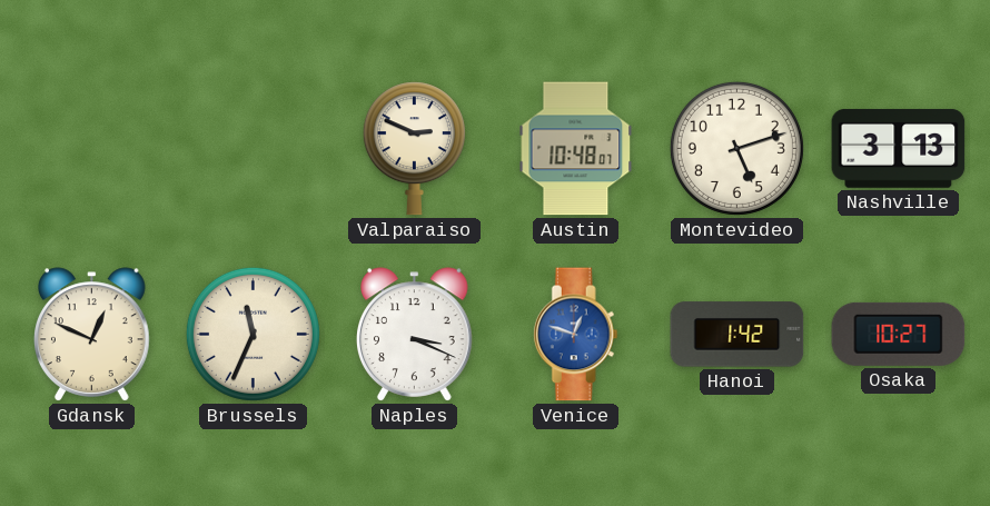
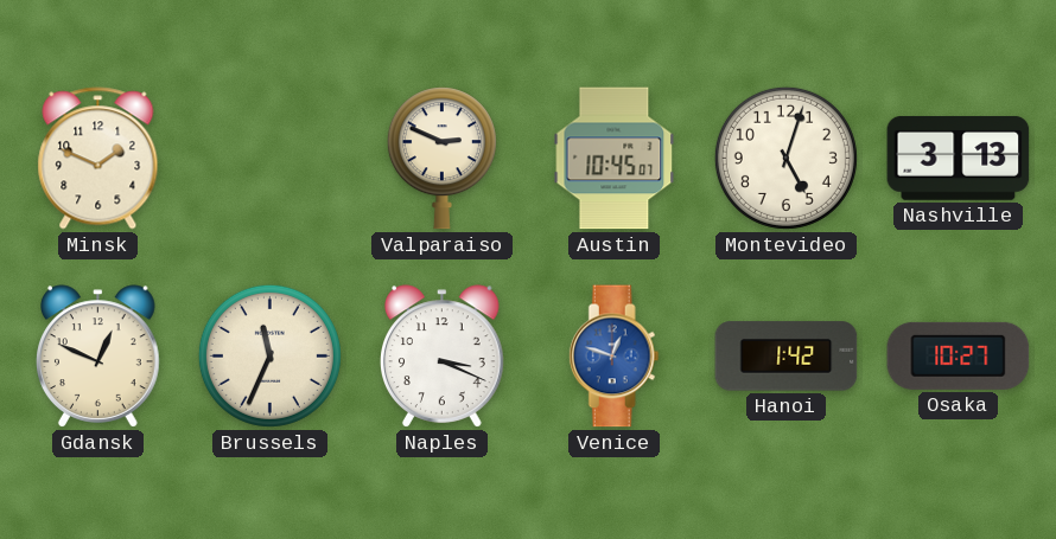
Minsk: none -> 1:49 (98, 159)
Austin: 10:48 -> 10:45 (615, 159)
Montevideo: 5:12 -> 5:03 (785, 158)
